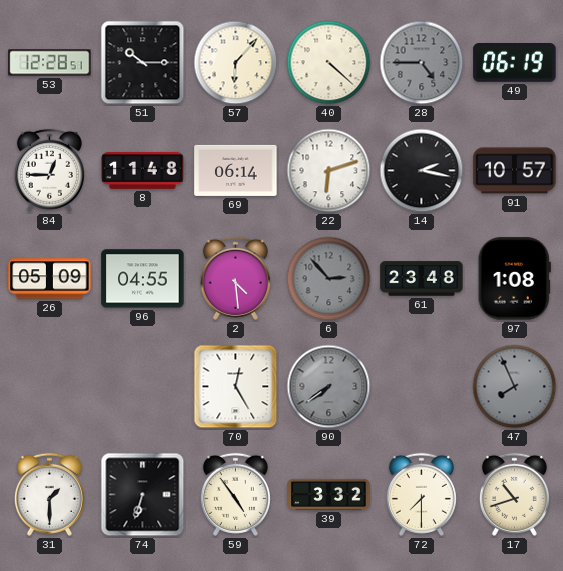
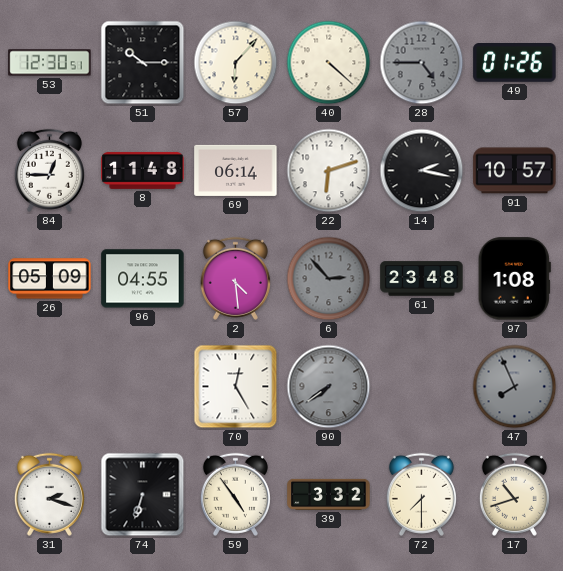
53: 12:28 -> 12:30 (50, 63)
49: 06:19 -> 01:26 (515, 63)
31: 1:30 -> 2:18 (49, 494)
